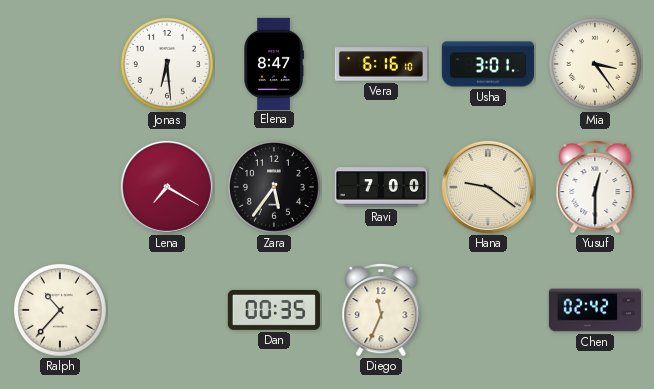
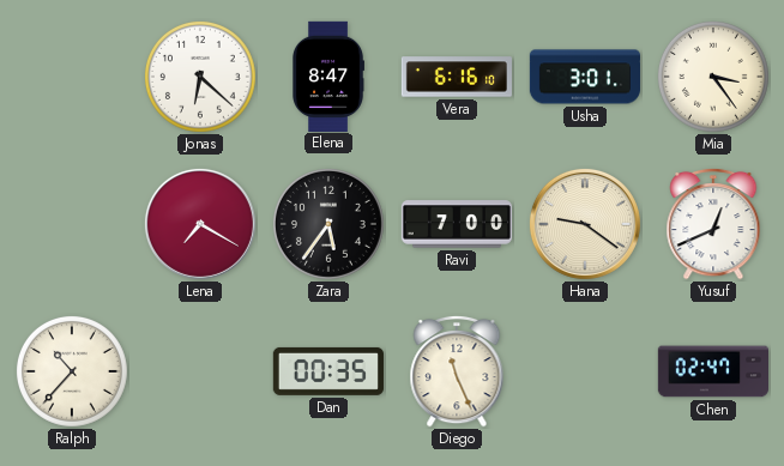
Jonas: 6:29 -> 6:22 (200, 77)
Yusuf: 12:30 -> 12:41 (713, 224)
Diego: 11:34 -> 11:26 (457, 371)
Chen: 02:42 -> 02:47 (712, 371)
